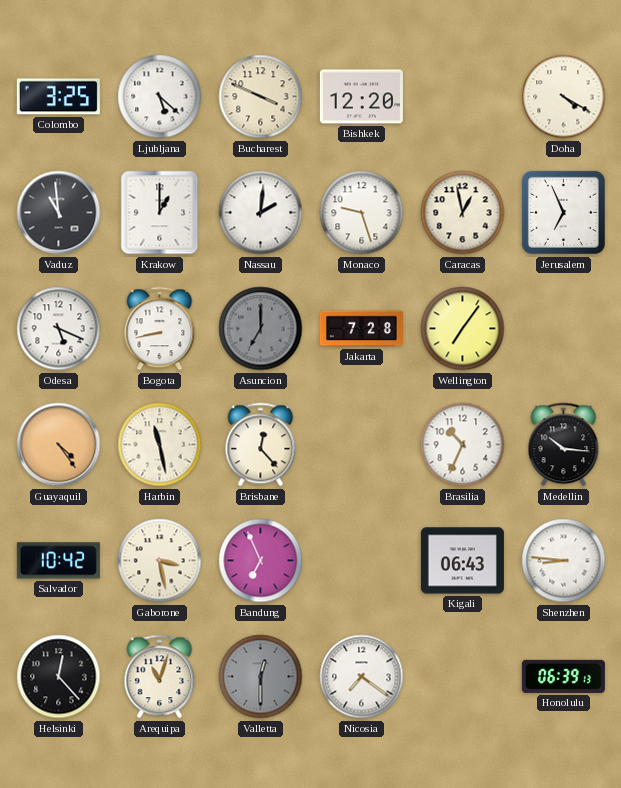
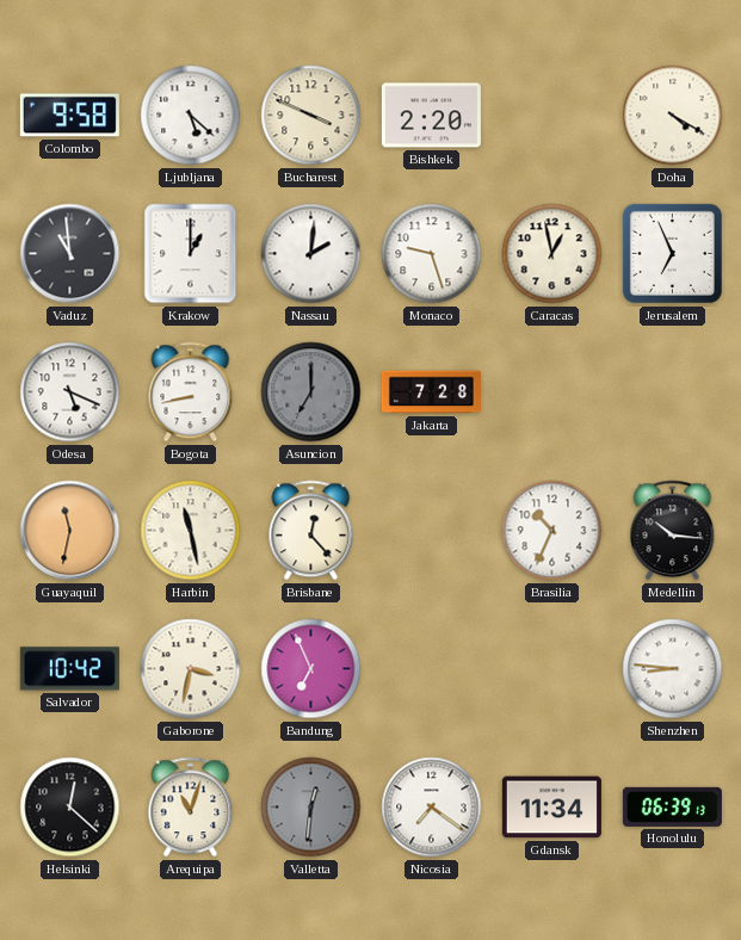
Colombo: 3:25 -> 9:58 (69, 116)
Bishkek: 12:20 -> 2:20 (431, 116)
Wellington: 7:06 -> none (463, 329)
Guayaquil: 4:24 -> 11:32 (70, 531)
Gaborone: 3:28 -> 3:32 (191, 669)
Kigali: 06:43 -> none (462, 561)
Helsinki: 12:23 -> 12:22 (70, 808)
Valletta: 12:30 -> 12:31 (311, 808)
Gdansk: none -> 11:34 (551, 808)
